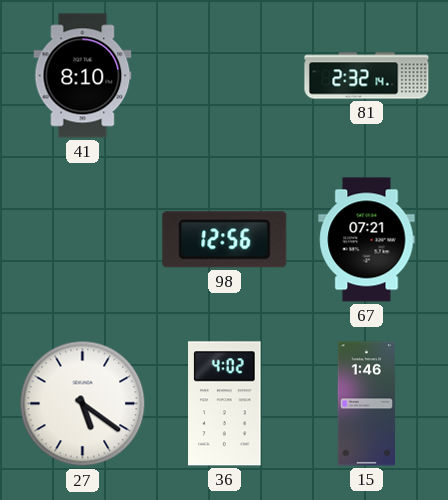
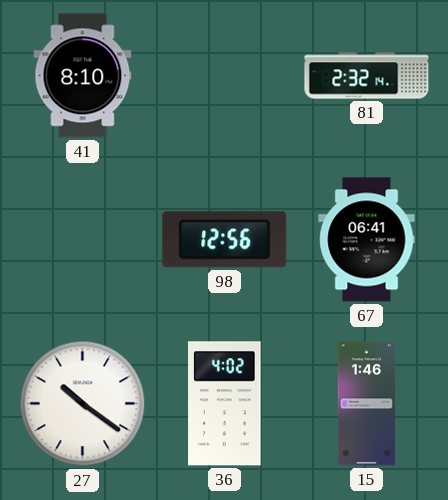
67: 07:21 -> 06:41 (367, 240)
27: 5:21 -> 10:21 (83, 404)
